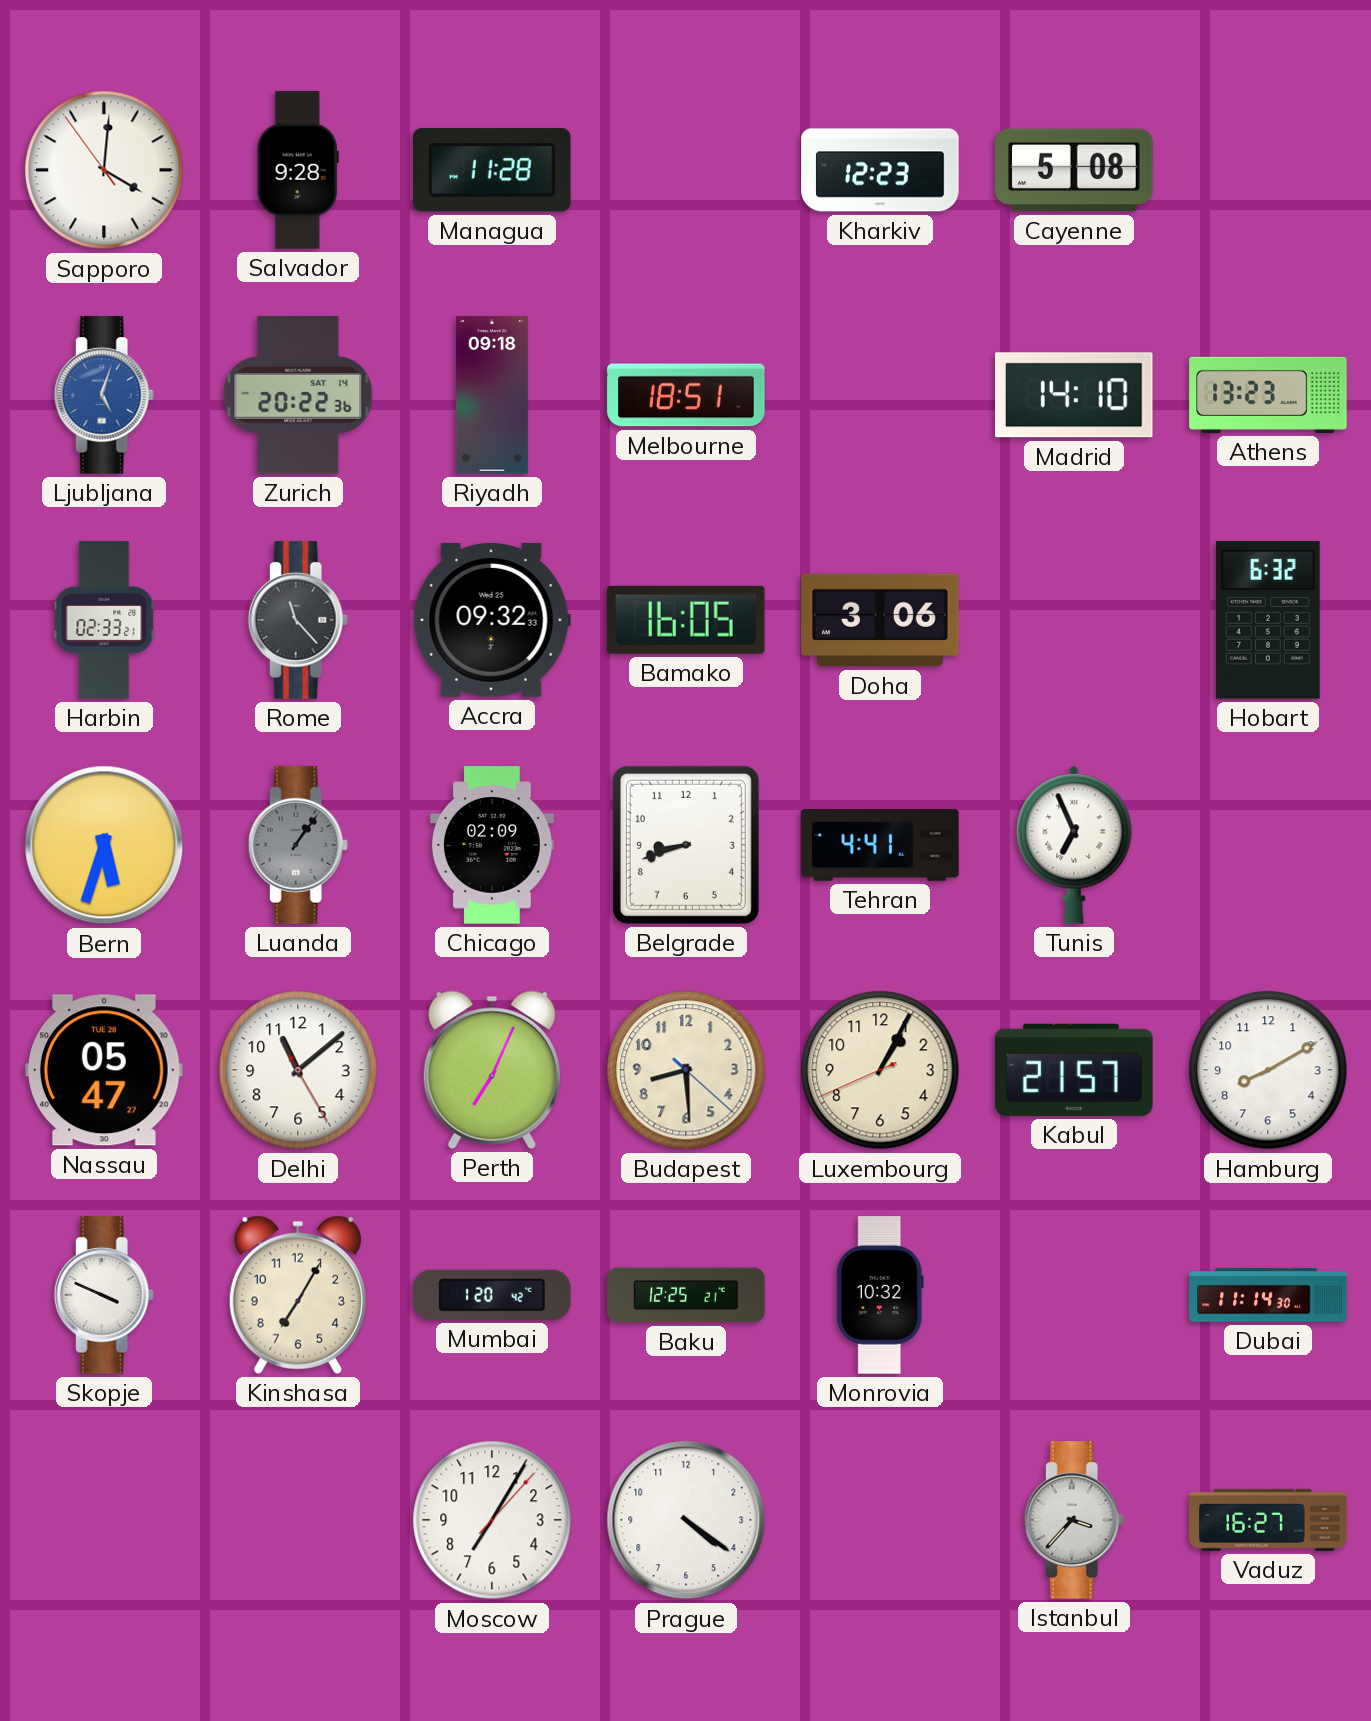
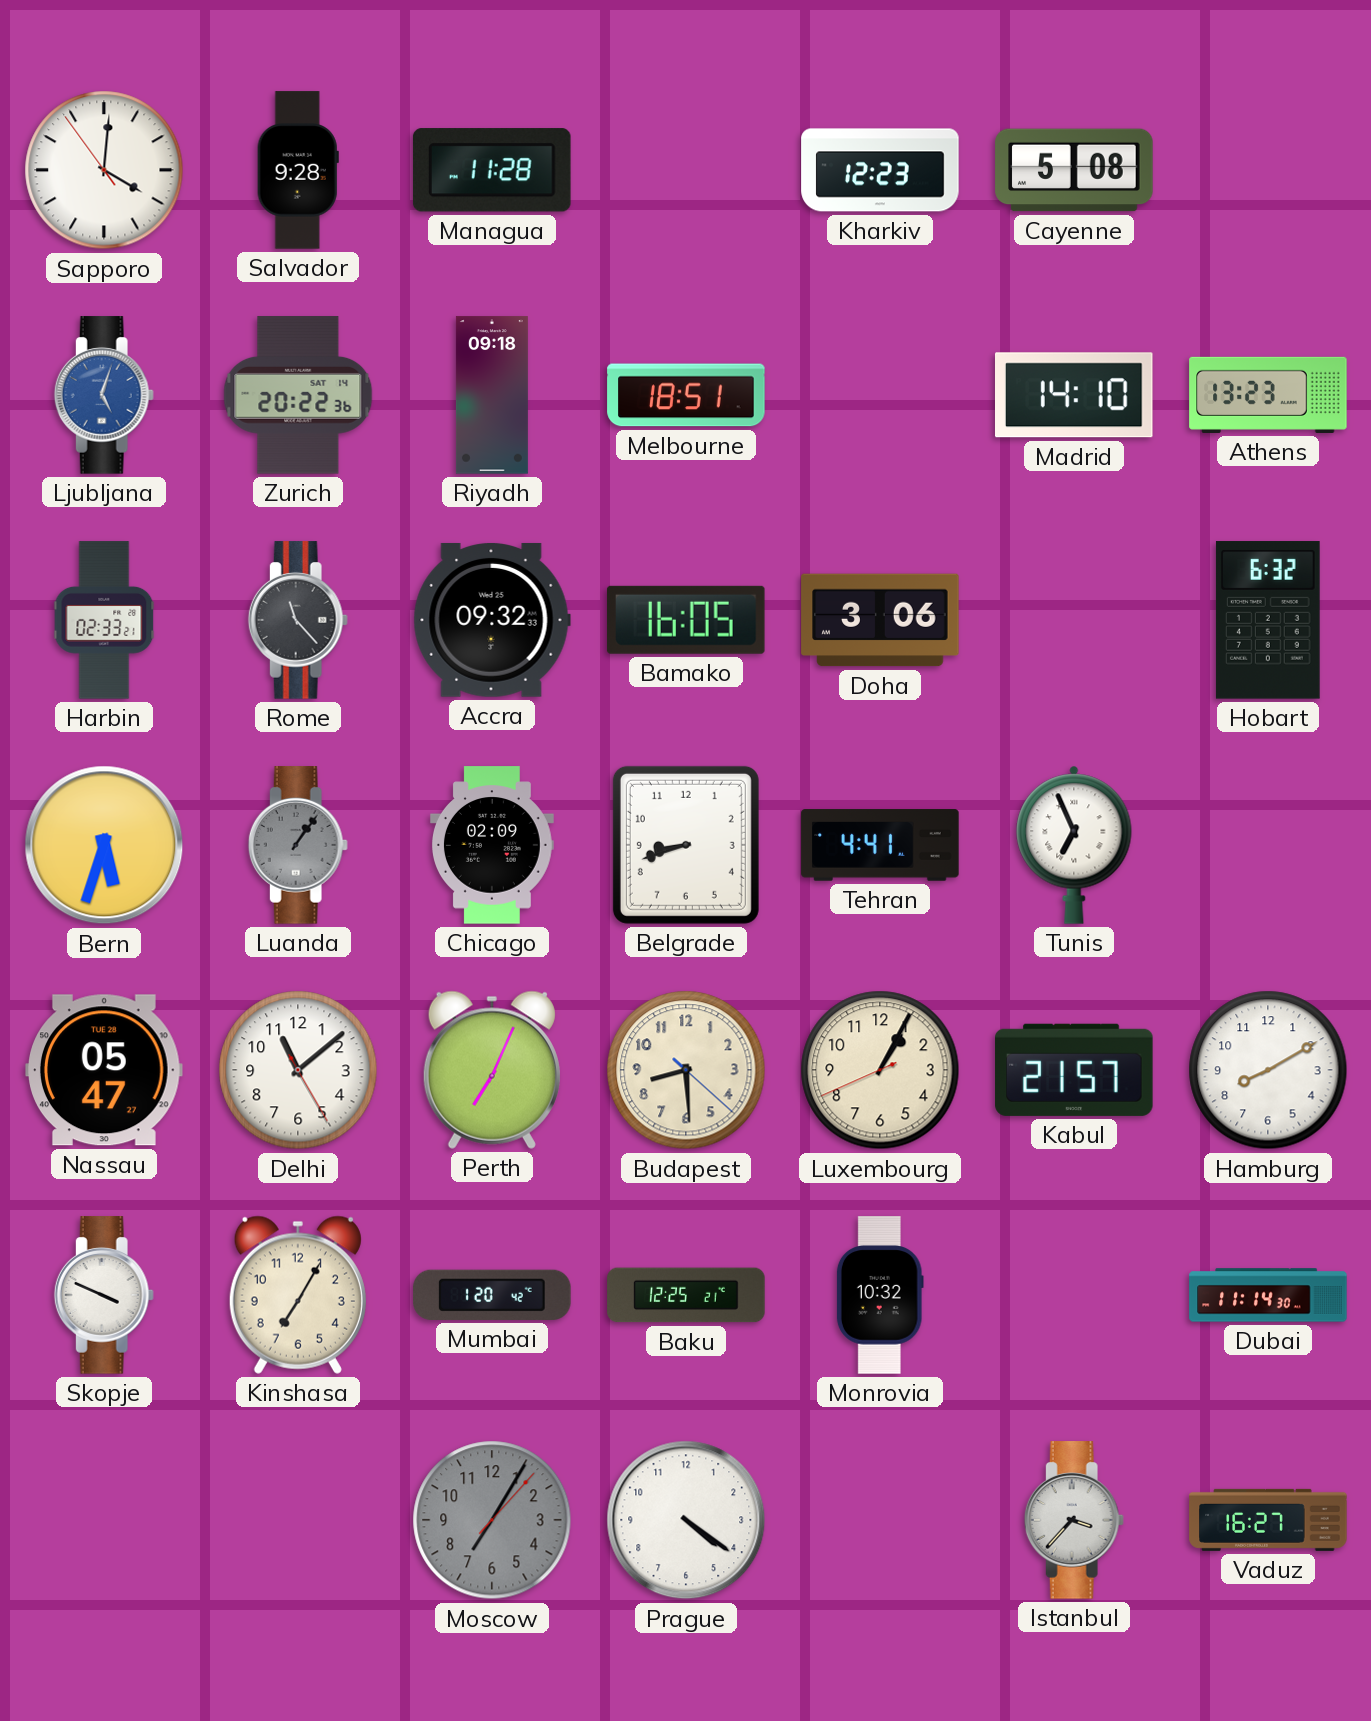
Moscow dial: white -> grey (492, 1520)
